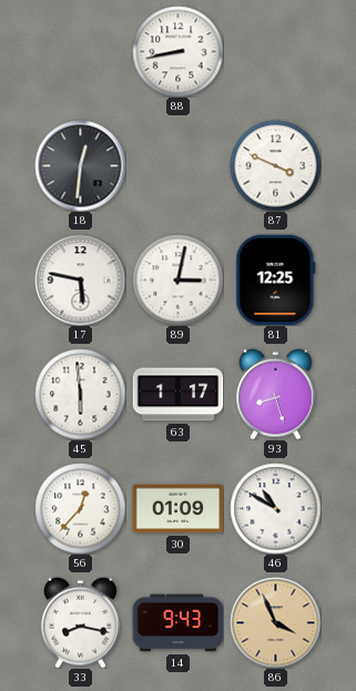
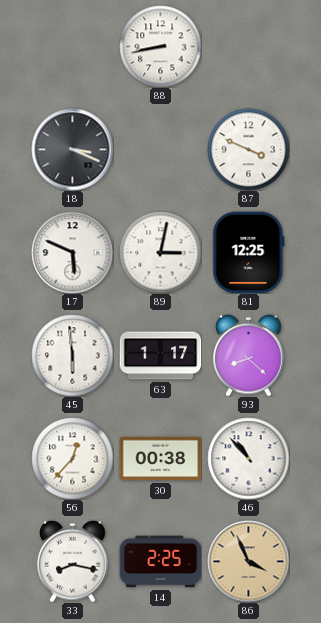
18: 12:31 -> 3:19 (72, 149)
17: 5:47 -> 5:49 (72, 252)
93: 8:27 -> 8:22 (249, 355)
30: 01:09 -> 00:38 (160, 459)
46: 10:50 -> 10:53 (248, 458)
14: 9:43 -> 2:25 (160, 562)
